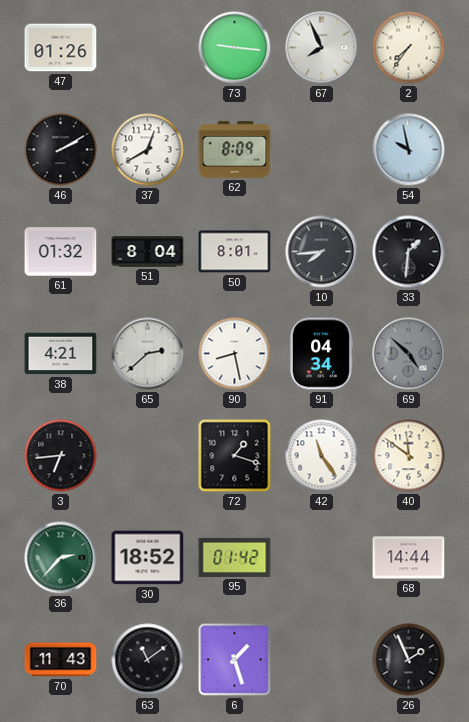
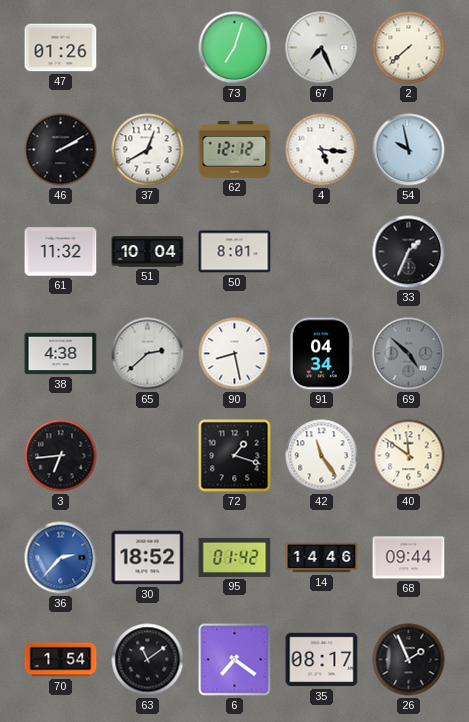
73: 9:16 -> 7:03 (235, 48)
67: 7:56 -> 7:26 (322, 48)
2: 7:36 -> 7:38 (409, 48)
62: 8:09 -> 12:12 (235, 150)
4: none -> 5:16 (322, 150)
61: 01:32 -> 11:32 (61, 252)
51: 8:04 -> 10:04 (148, 252)
10: 7:44 -> none (322, 252)
33: 1:31 -> 1:34 (409, 252)
38: 4:21 -> 4:38 (61, 354)
36 dial: green -> blue (61, 558)
14: none -> 14:46 (322, 558)
68: 14:44 -> 09:44 (409, 558)
70: 11:43 -> 1:54 (61, 660)
6: 1:27 -> 7:21 (235, 660)
35: none -> 08:17 (322, 660)
